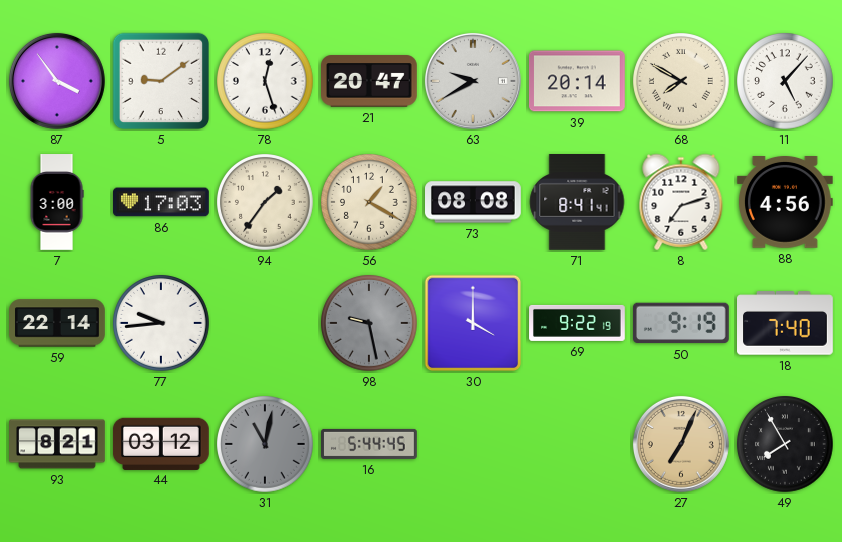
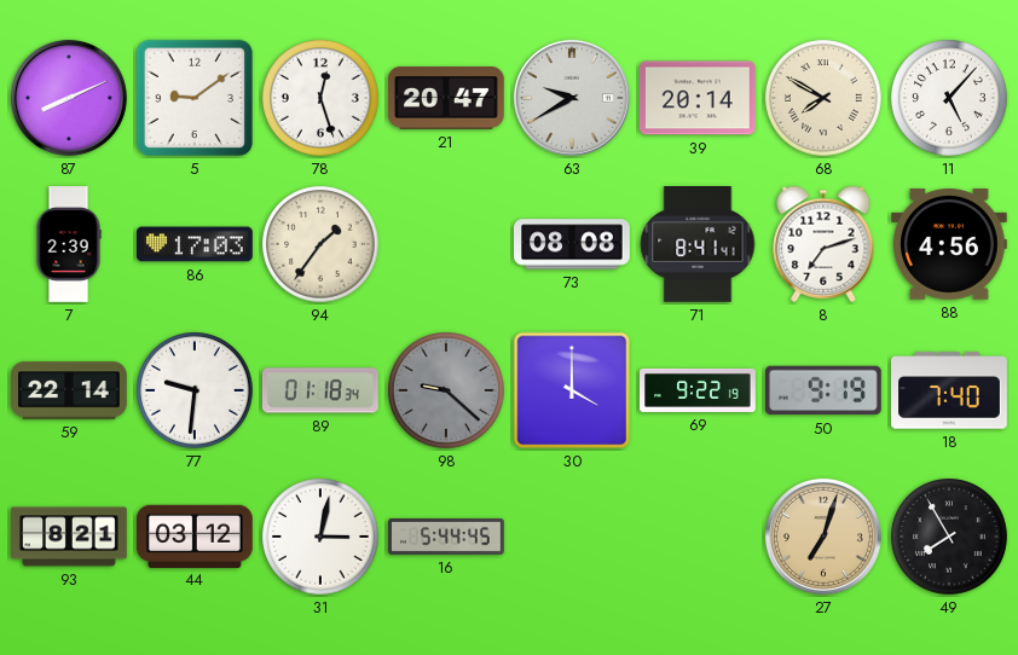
87: 3:54 -> 8:11 (69, 98)
7: 3:00 -> 2:39 (69, 244)
56: 1:20 -> none (369, 202)
77: 9:44 -> 9:31 (195, 390)
89: none -> 01:18 (320, 390)
98: 9:28 -> 9:22 (446, 390)
31: 11:02 -> 3:02 (320, 537)
31 dial: grey -> white (320, 537)
27: 7:04 -> 7:03 (823, 537)
